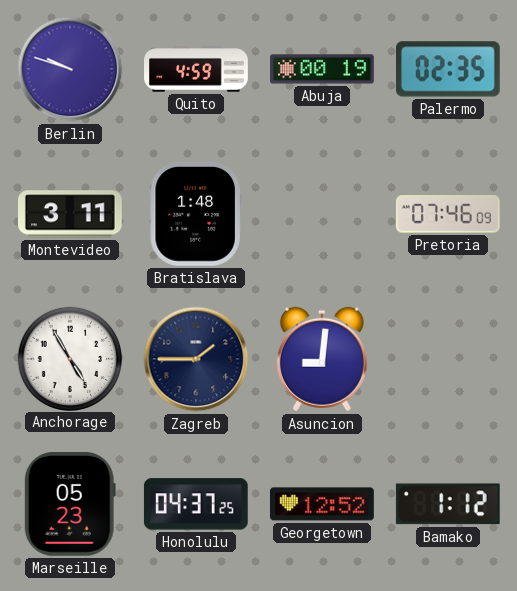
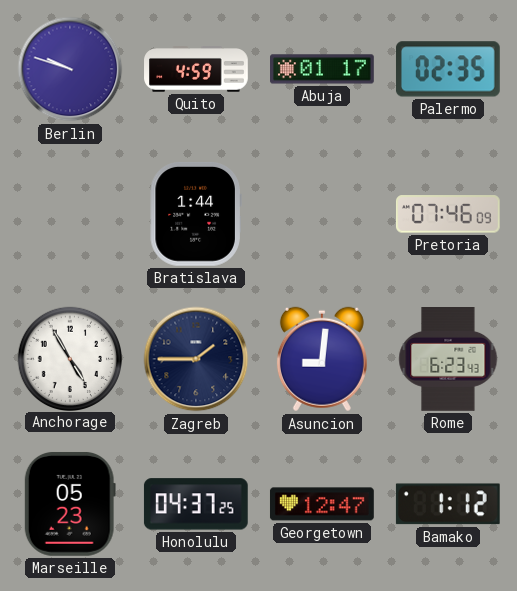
Abuja: 00:19 -> 01:17 (323, 69)
Montevideo: 3:11 -> none (71, 214)
Bratislava: 1:48 -> 1:44 (196, 214)
Rome: none -> 6:23 (448, 360)
Georgetown: 12:52 -> 12:47 (322, 504)
